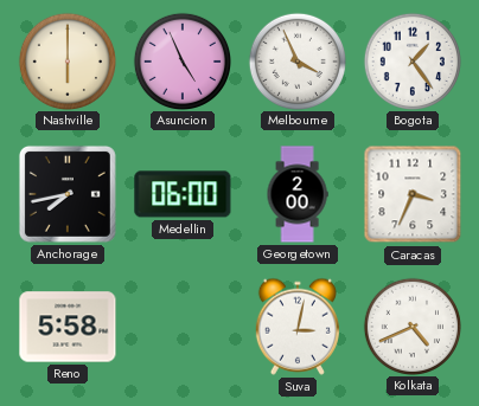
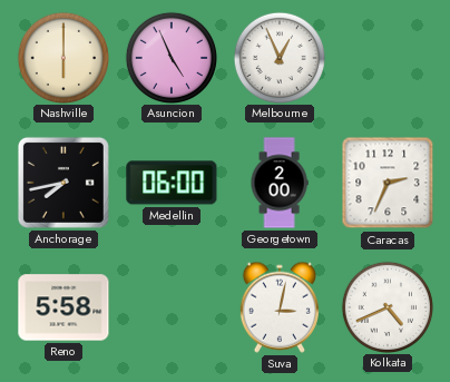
Melbourne: 3:56 -> 12:56 (278, 57)
Bogota: 1:24 -> none (411, 60)
Caracas: 3:34 -> 2:34 (388, 183)
